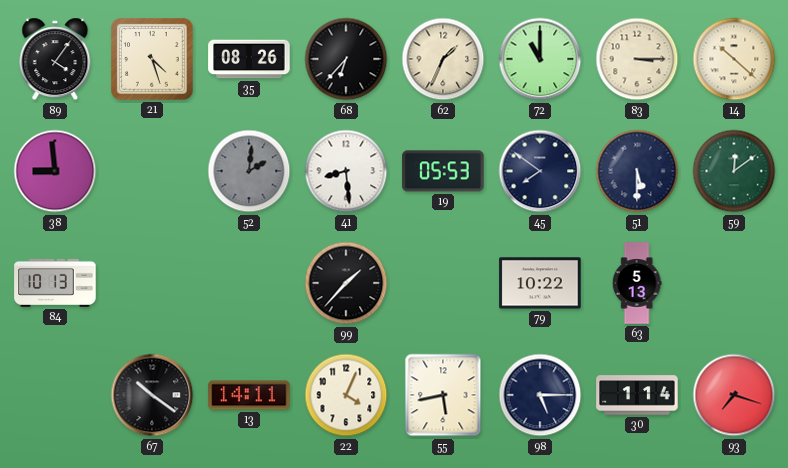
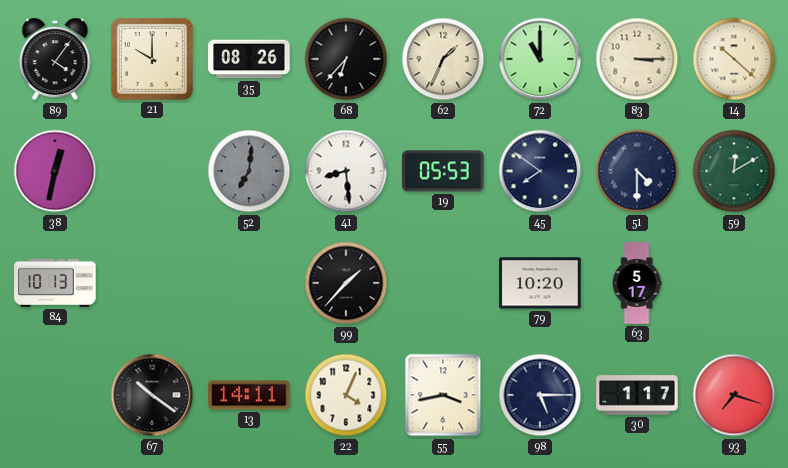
21: 4:27 -> 10:00 (153, 60)
38: 8:59 -> 12:32 (55, 171)
52: 2:01 -> 7:01 (249, 171)
51: 5:30 -> 4:30 (637, 171)
59: 12:09 -> 12:10 (734, 171)
79: 10:22 -> 10:20 (540, 283)
63: 5:13 -> 5:17 (637, 283)
55: 5:43 -> 3:43 (443, 395)
30: 1:14 -> 1:17 (637, 395)
